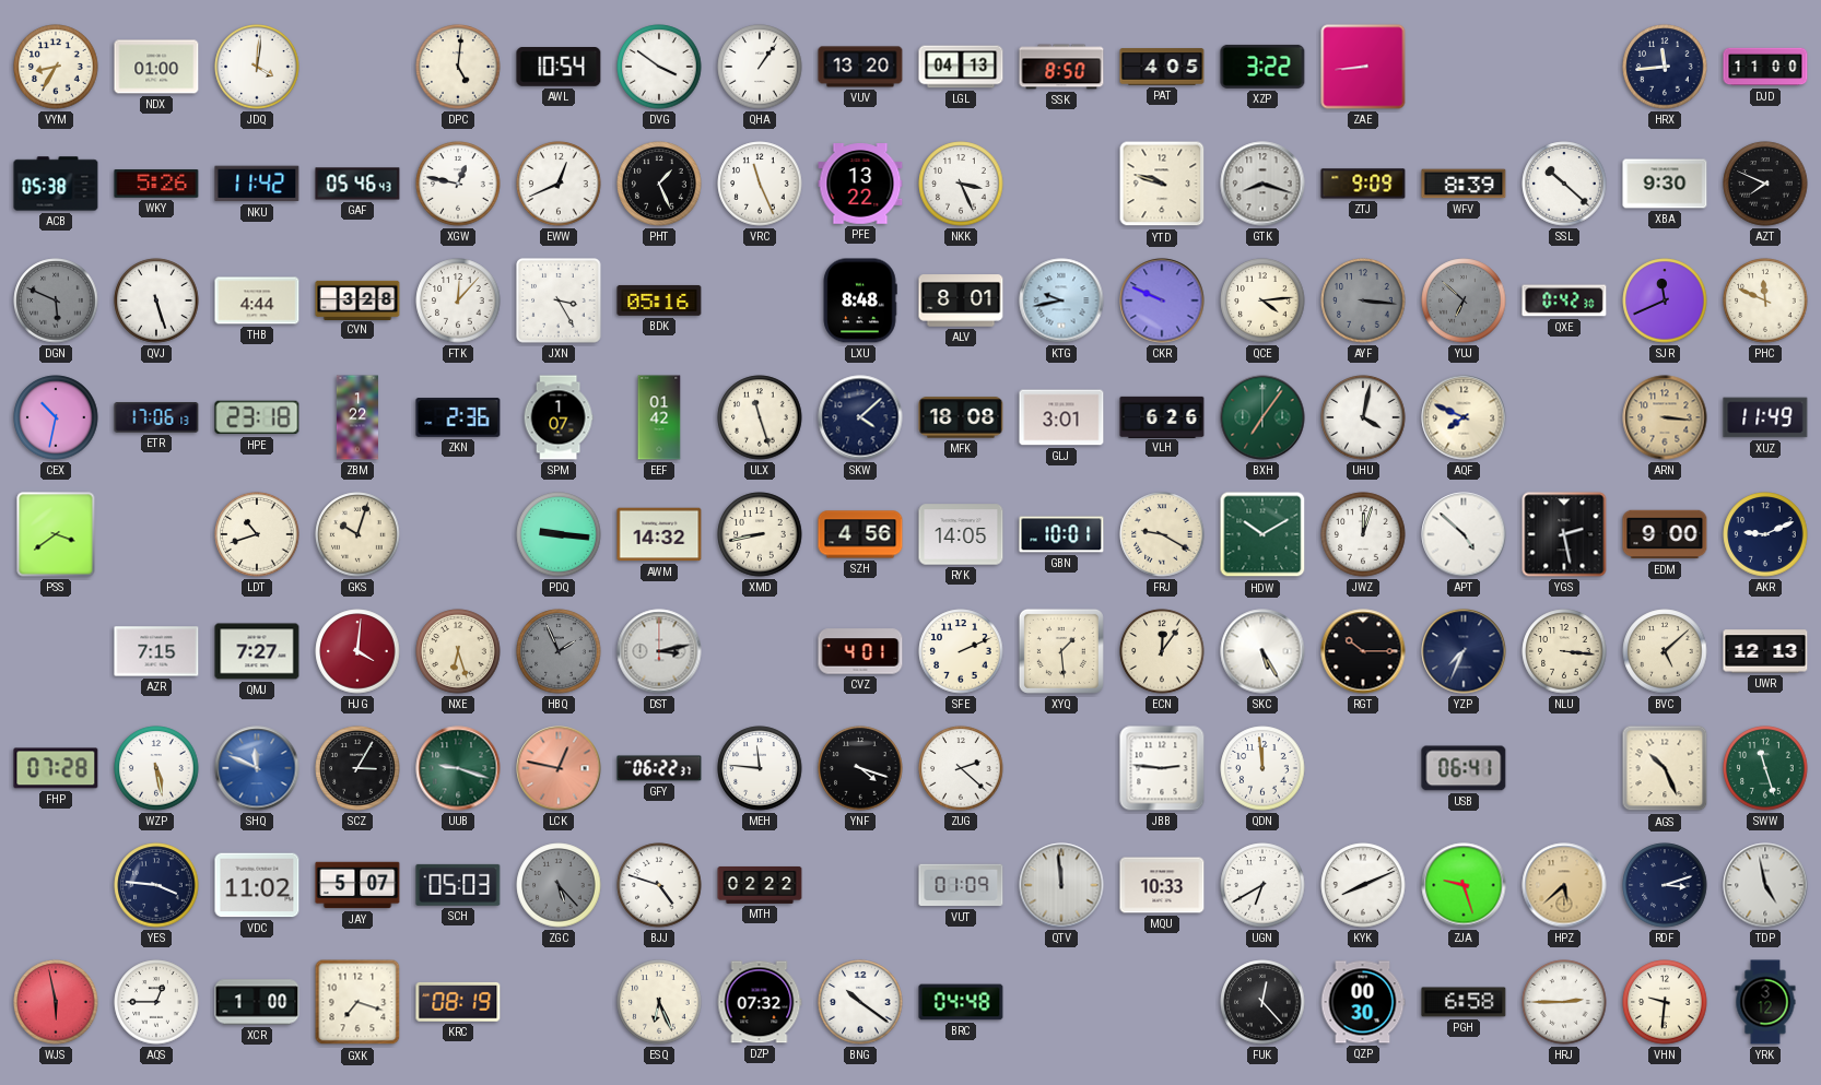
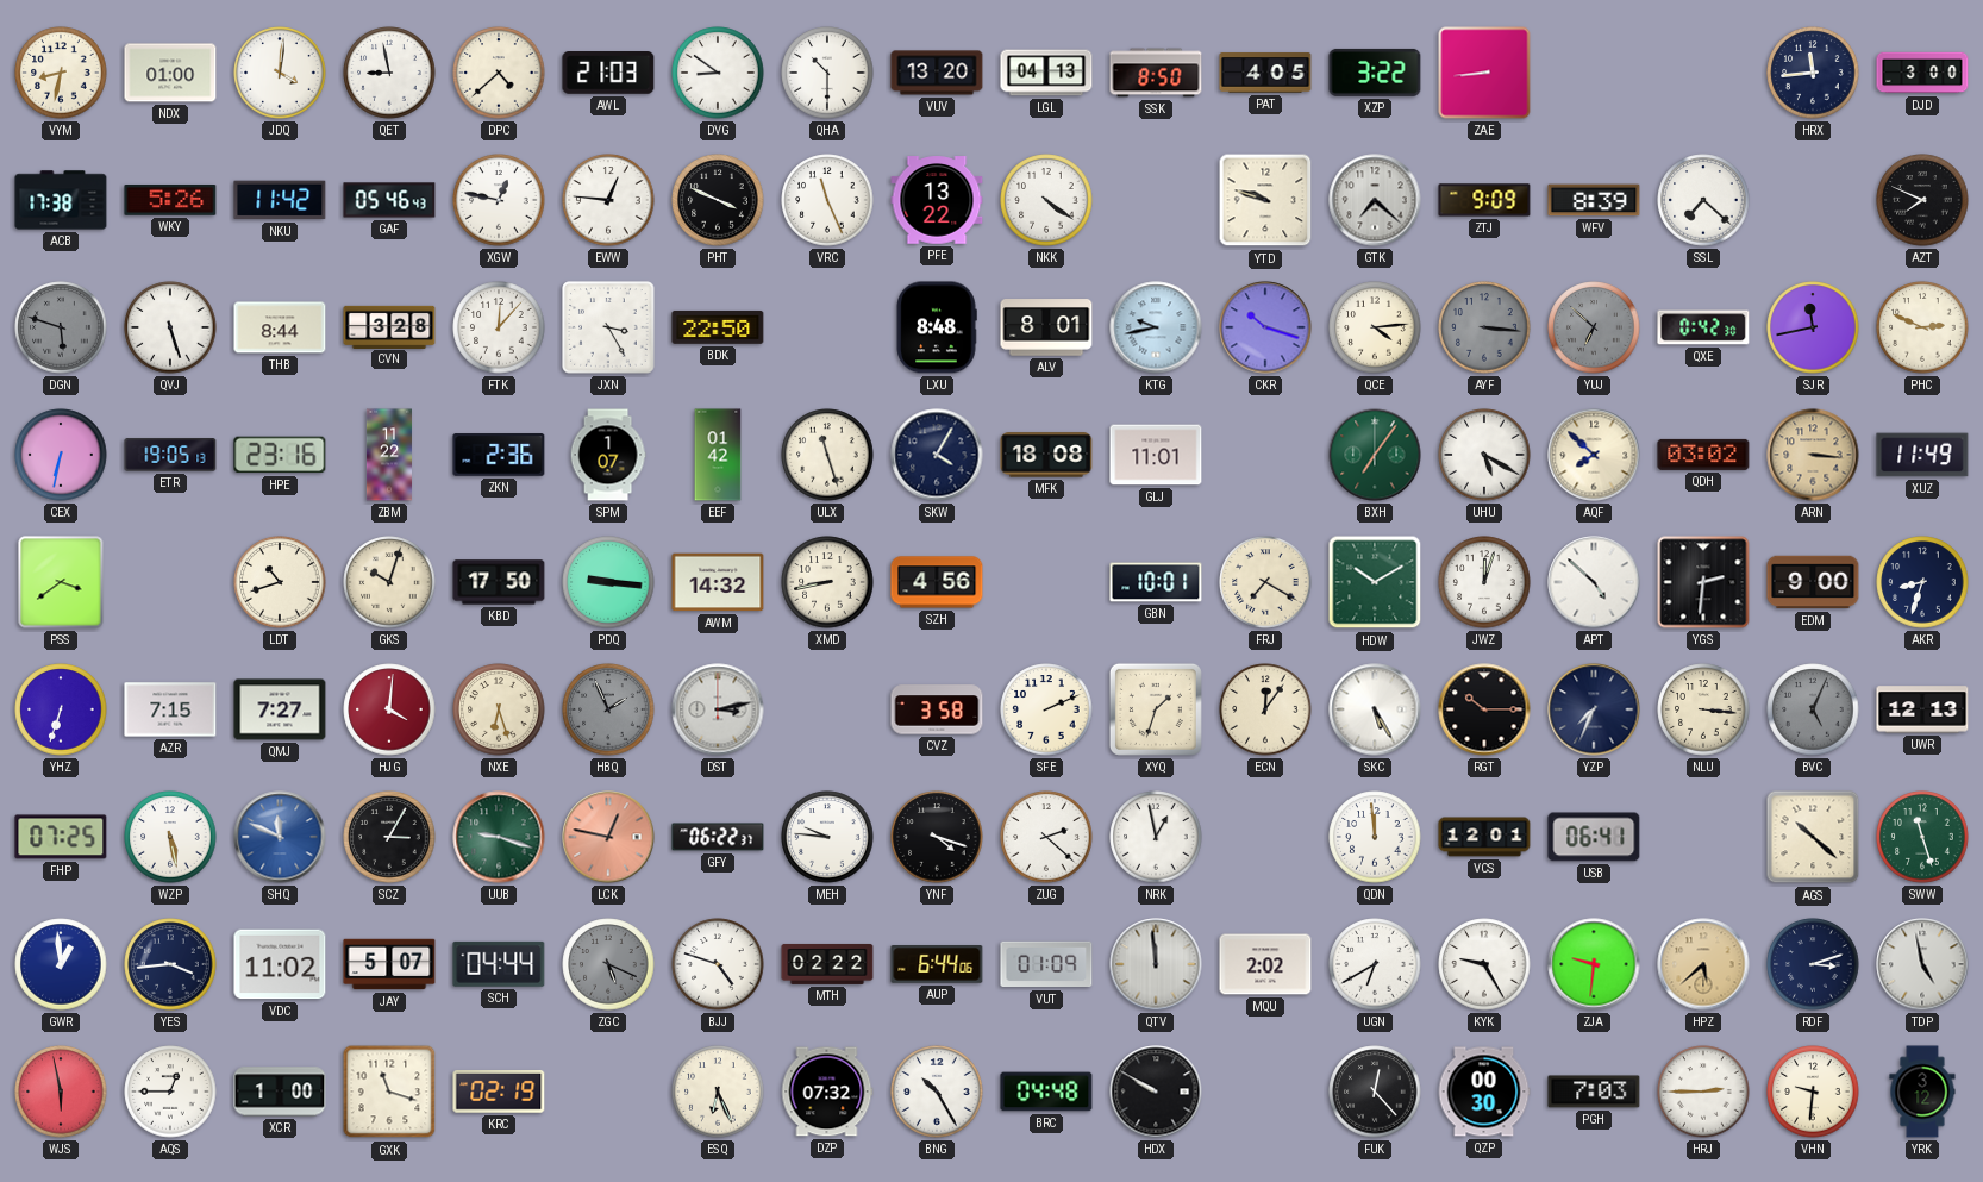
VYM: 8:35 -> 8:32 (61, 73)
QET: none -> 8:58 (389, 73)
DPC: 5:01 -> 4:38 (499, 73)
AWL: 10:54 -> 21:03 (608, 74)
DVG: 3:51 -> 8:51 (718, 73)
QHA: 1:06 -> 10:30 (827, 73)
DJD: 11:00 -> 3:00 (1922, 73)
ACB: 05:38 -> 17:38 (61, 200)
EWW: 12:41 -> 12:46 (608, 200)
PHT: 1:26 -> 3:49 (718, 200)
NKK: 3:26 -> 4:21 (1046, 200)
GTK: 8:18 -> 7:22 (1375, 200)
SSL: 10:22 -> 7:22 (1703, 200)
XBA: 9:30 -> none (1665, 184)
DGN: 5:49 -> 5:48 (61, 327)
THB: 4:44 -> 8:44 (280, 327)
BDK: 05:16 -> 22:50 (718, 327)
CKR: 9:49 -> 10:18 (1265, 327)
SJR: 11:41 -> 11:43 (1813, 327)
PHC: 11:49 -> 2:49 (1922, 327)
CEX: 10:32 -> 6:32 (61, 455)
ETR: 17:06 -> 19:05 (170, 455)
HPE: 23:18 -> 23:16 (280, 455)
ZBM: 1:22 -> 11:22 (389, 455)
SKW: 4:08 -> 4:05 (937, 455)
GLJ: 3:01 -> 11:01 (1156, 455)
VLH: 6:26 -> none (1162, 416)
UHU: 4:02 -> 5:20 (1484, 455)
AQF: 7:49 -> 7:52 (1594, 455)
QDH: none -> 03:02 (1703, 455)
KBD: none -> 17:50 (499, 582)
RYK: 14:05 -> none (961, 534)
FRJ: 9:20 -> 7:20 (1265, 582)
YGS: 2:28 -> 2:31 (1703, 582)
AKR: 9:11 -> 8:33 (1922, 582)
YHZ: none -> 6:33 (61, 709)
CVZ: 4:01 -> 3:58 (937, 709)
XYQ: 1:29 -> 1:33 (1156, 709)
BVC: 5:08 -> 5:04 (1813, 709)
BVC dial: cream -> grey (1813, 709)
FHP: 07:28 -> 07:25 (61, 837)
MEH: 11:46 -> 9:46 (827, 837)
NRK: none -> 12:58 (1156, 837)
JBB: 2:46 -> none (1162, 768)
VCS: none -> 12:01 (1484, 837)
AGS: 10:26 -> 10:22 (1813, 837)
GWR: none -> 12:59 (61, 964)
YES: 3:46 -> 3:44 (170, 964)
SCH: 05:03 -> 04:44 (499, 964)
ZGC: 5:23 -> 5:19 (608, 964)
AUP: none -> 6:44 (937, 965)
MQU: 10:33 -> 2:02 (1265, 964)
KYK: 8:11 -> 9:25 (1484, 964)
ZJA: 9:27 -> 9:31 (1594, 964)
GXK: 7:18 -> 11:18 (389, 1092)
KRC: 08:19 -> 02:19 (499, 1092)
BNG: 10:21 -> 10:25 (937, 1092)
HDX: none -> 9:50 (1156, 1092)
PGH: 6:58 -> 7:03 (1594, 1092)
